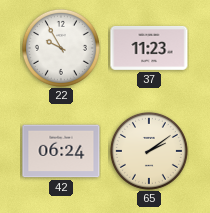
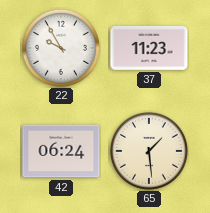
65: 2:09 -> 1:29 (149, 151)
